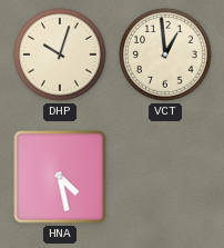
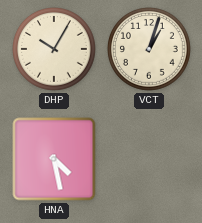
DHP: 10:03 -> 10:05 (55, 50)
VCT: 12:59 -> 1:03 (150, 50)
